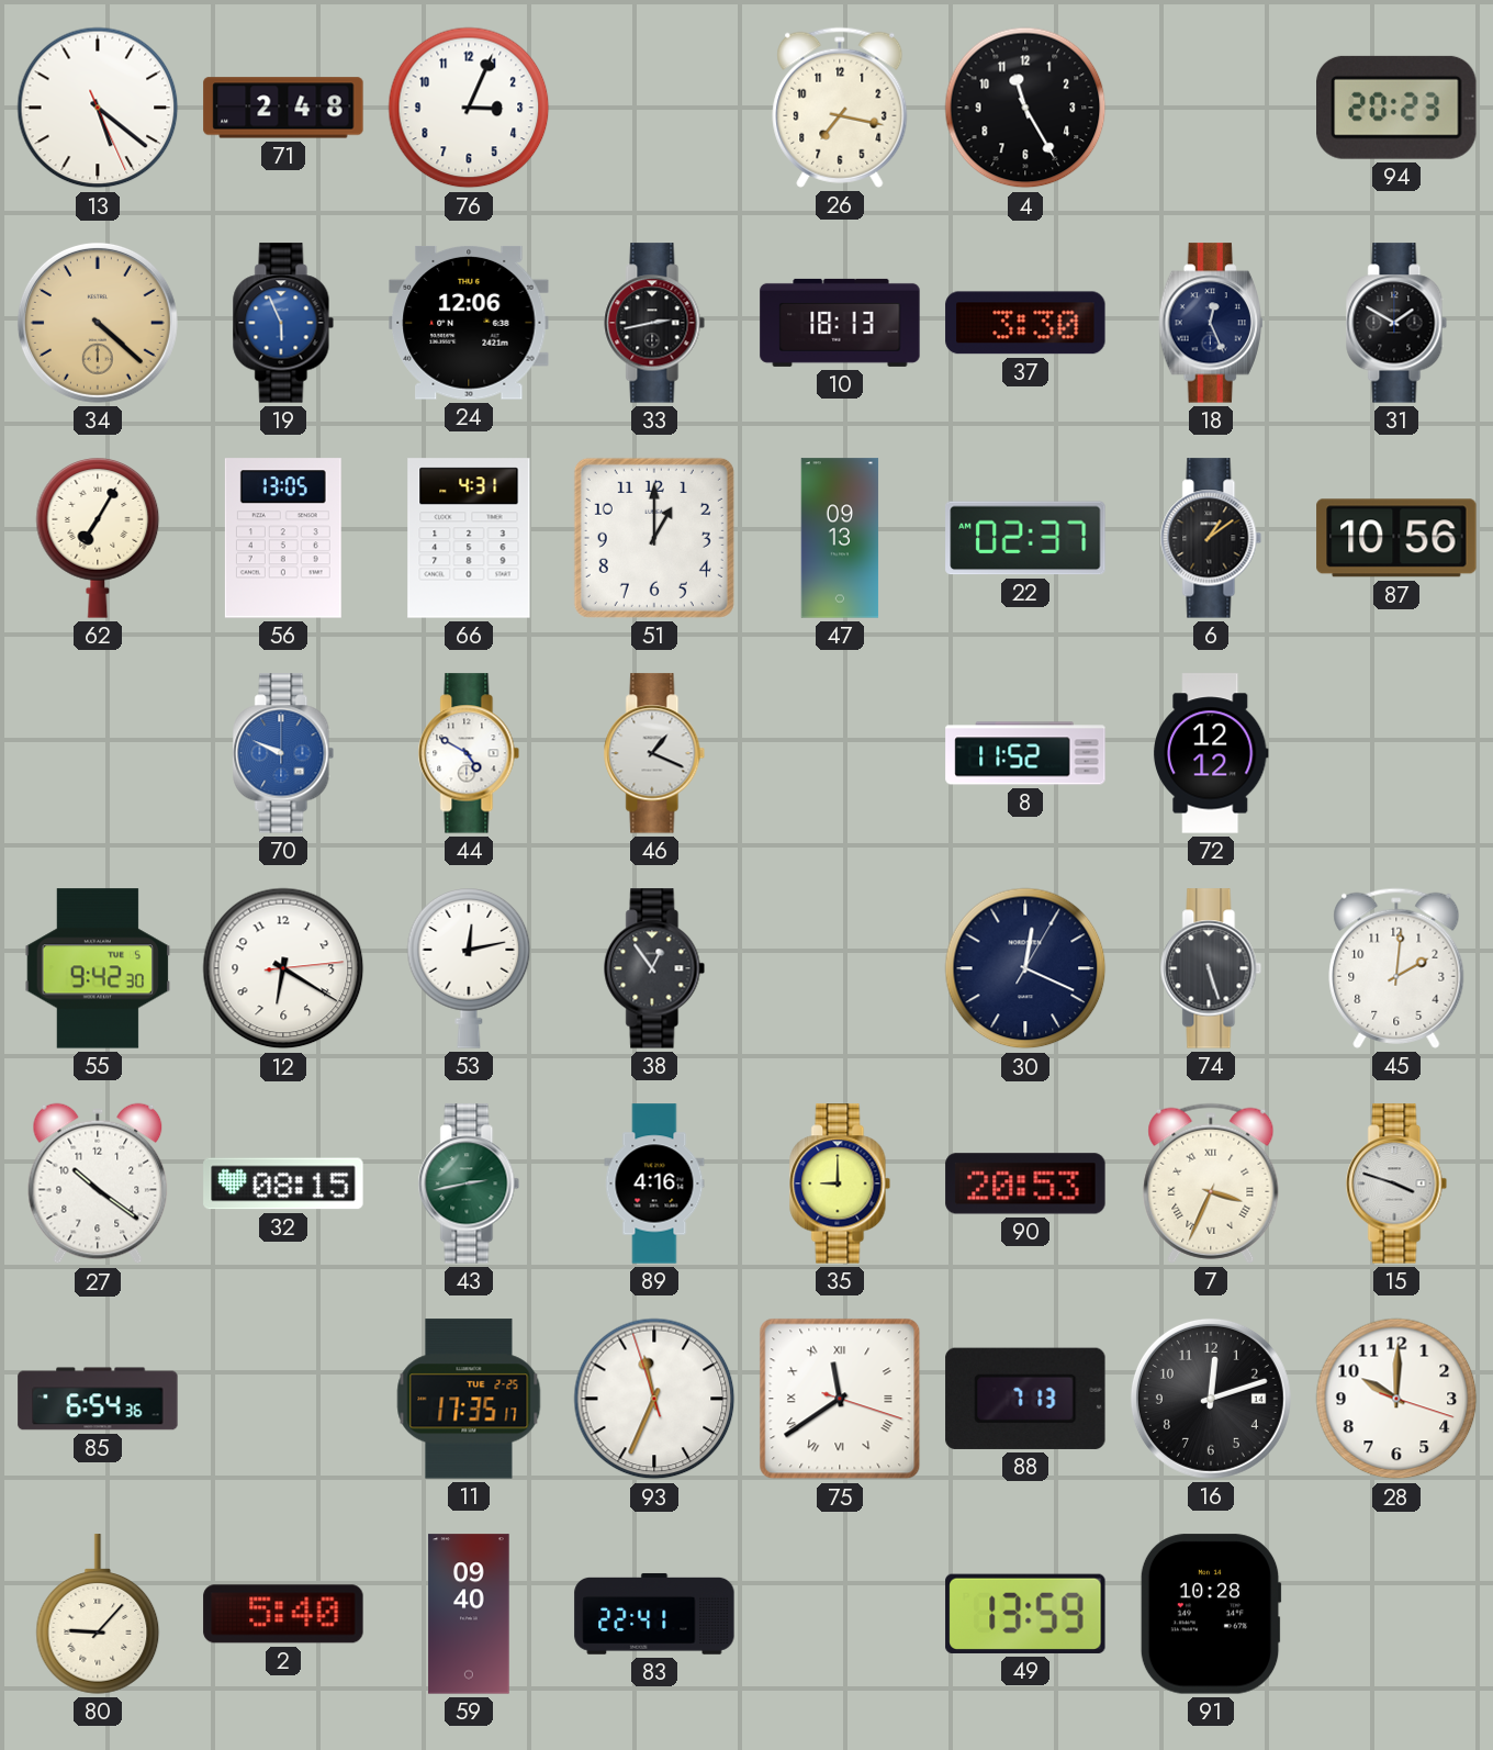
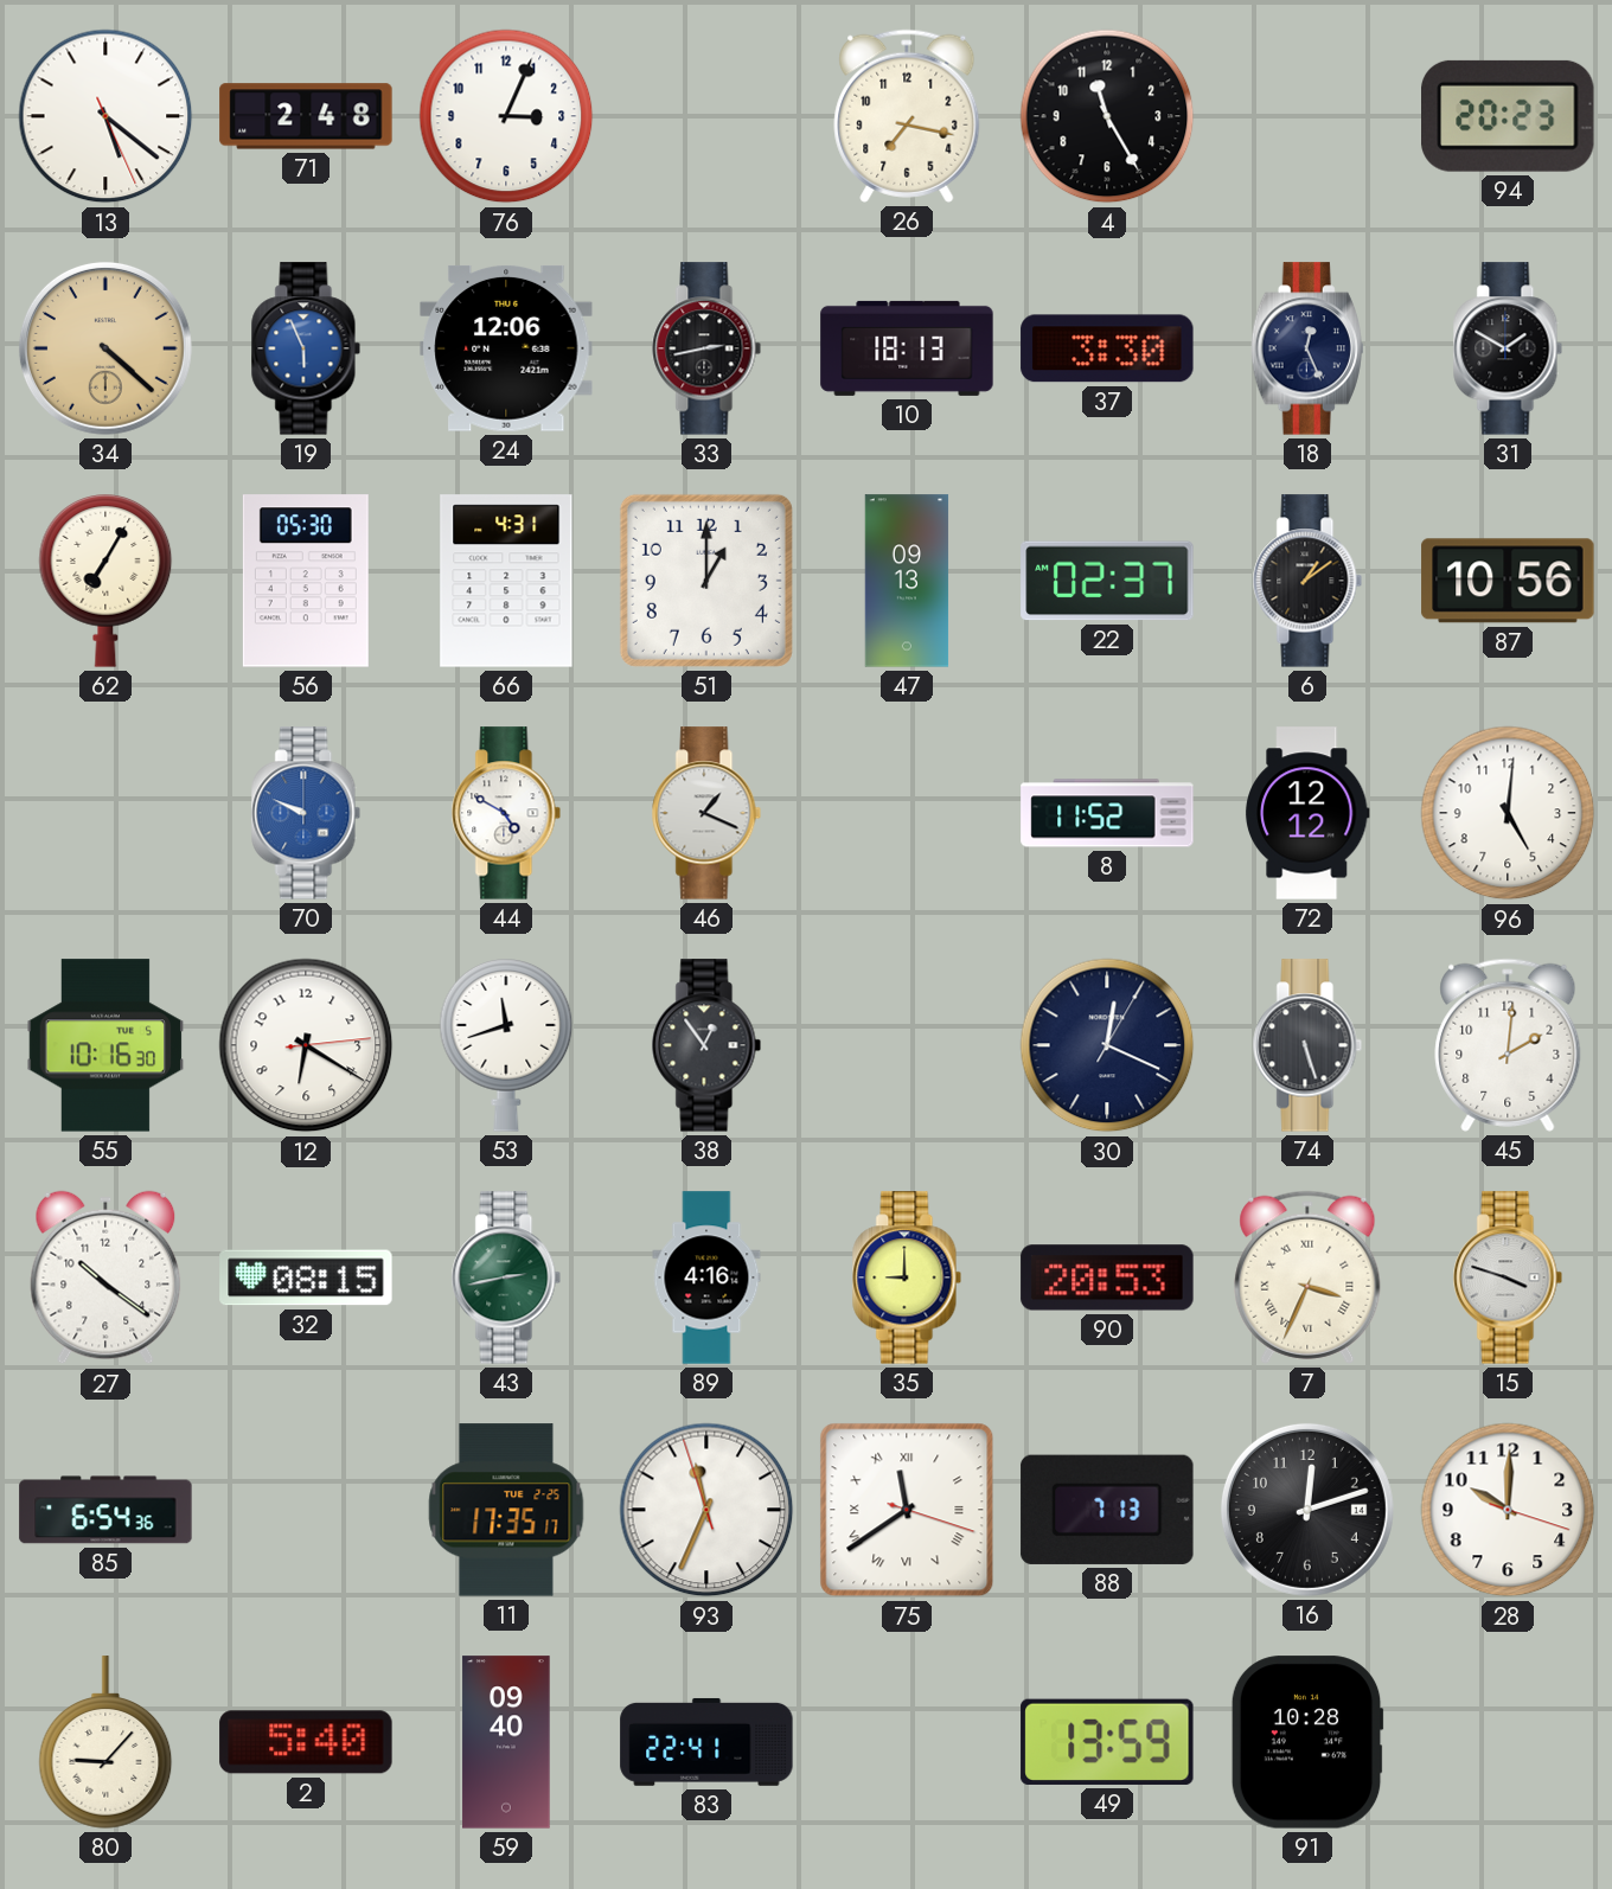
56: 13:05 -> 05:30 (306, 581)
96: none -> 5:01 (1508, 813)
55: 9:42 -> 10:16 (105, 1045)
53: 12:13 -> 11:42 (506, 1045)
